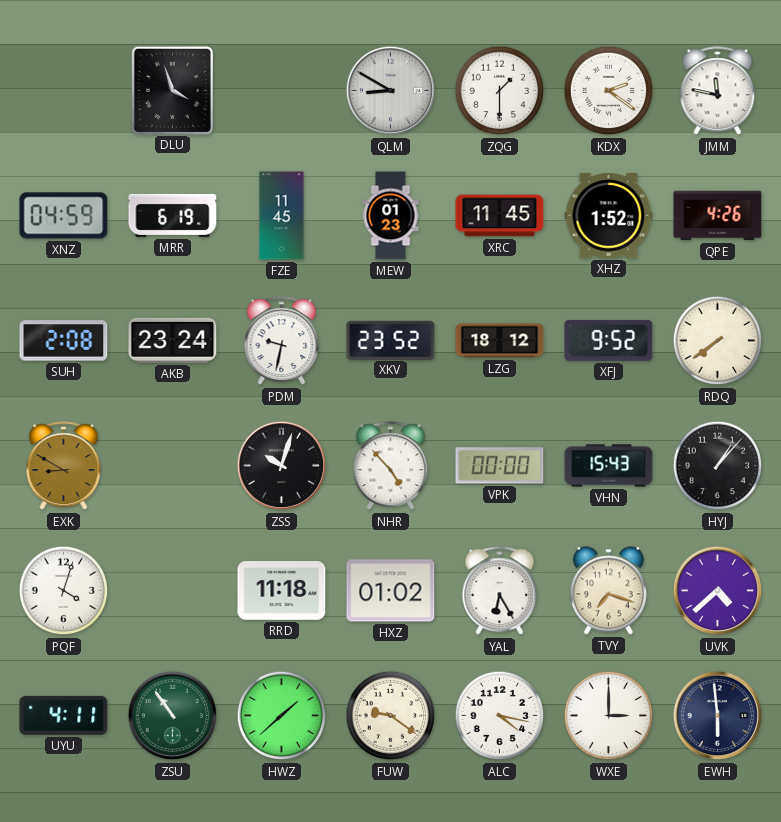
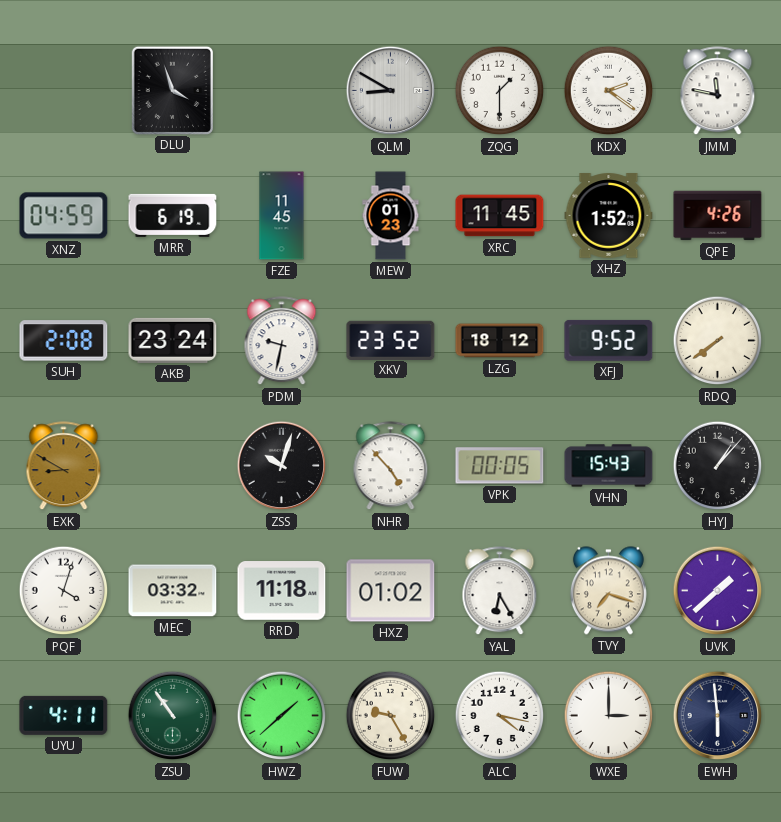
VPK: 00:00 -> 00:05 (500, 466)
MEC: none -> 03:32 (173, 591)
UVK: 4:38 -> 1:38 (718, 591)
FUW: 9:21 -> 9:25 (391, 716)
